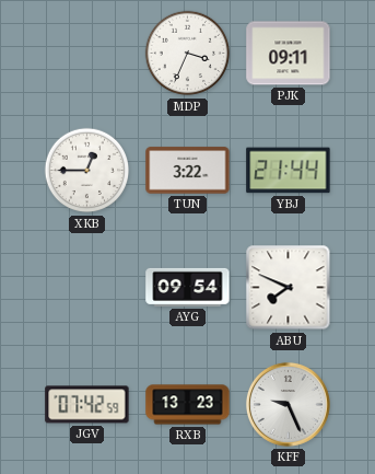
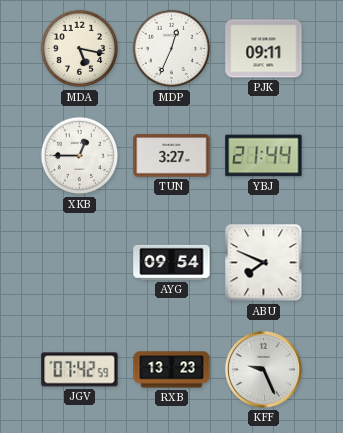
MDA: none -> 5:17 (80, 49)
MDP: 3:34 -> 12:34 (172, 49)
TUN: 3:22 -> 3:27 (172, 156)
